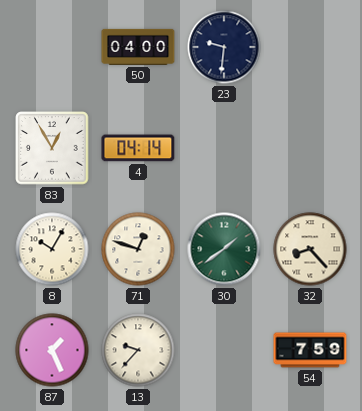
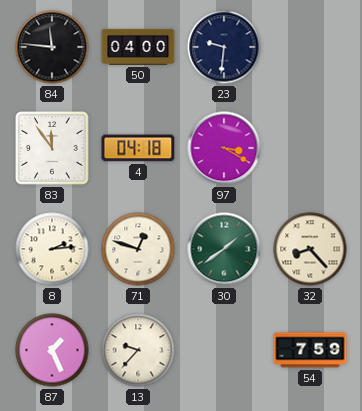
84: none -> 11:46 (52, 47)
83: 12:55 -> 11:54 (52, 148)
4: 04:14 -> 04:18 (138, 148)
97: none -> 3:20 (224, 148)
8: 10:05 -> 2:14 (52, 249)
